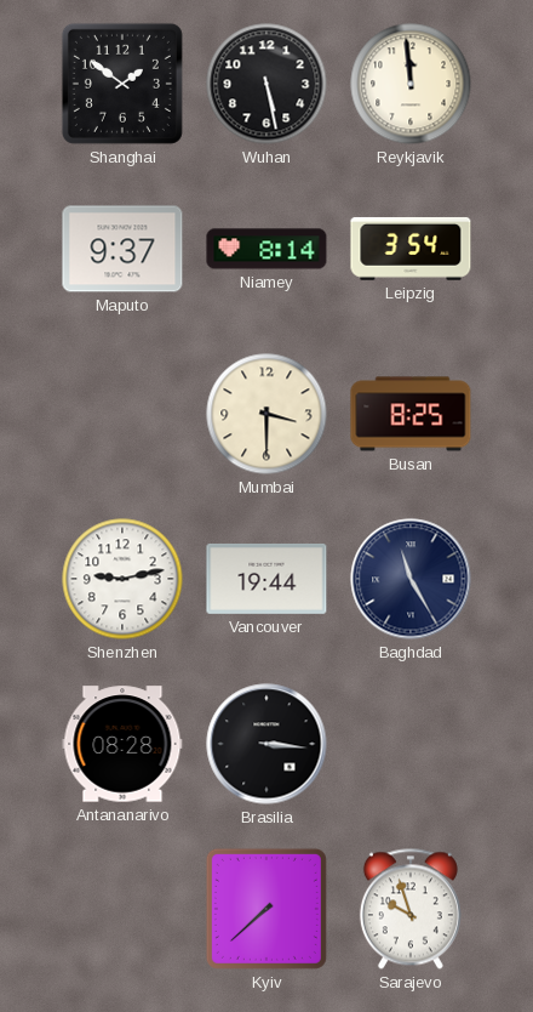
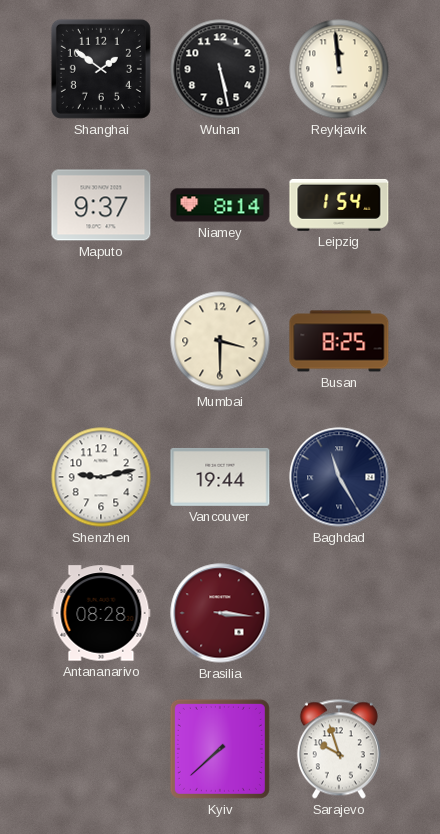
Leipzig: 3:54 -> 1:54 (339, 205)
Brasilia dial: black -> burgundy (220, 613)
